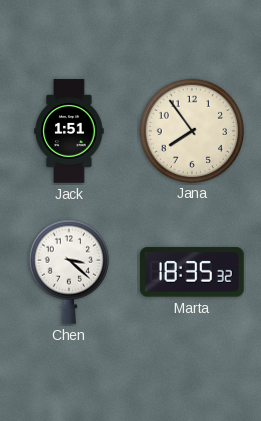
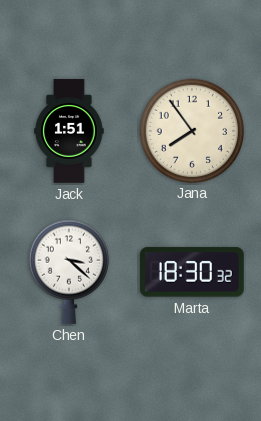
Marta: 18:35 -> 18:30 (192, 272)
